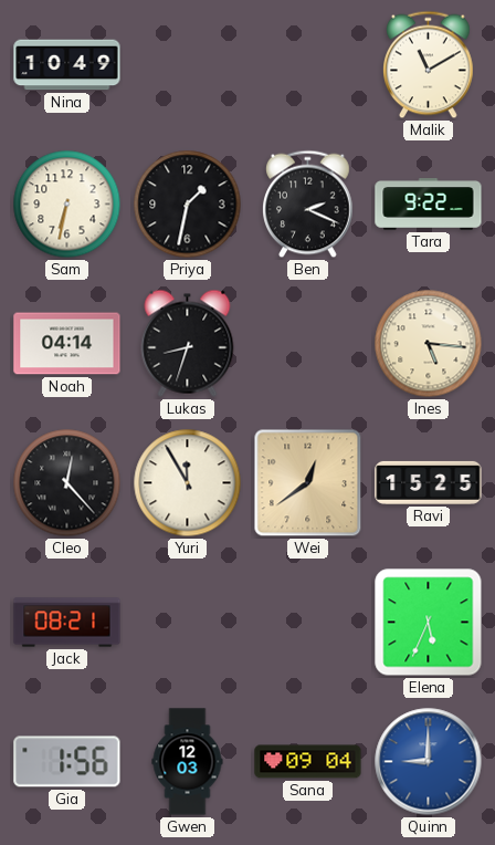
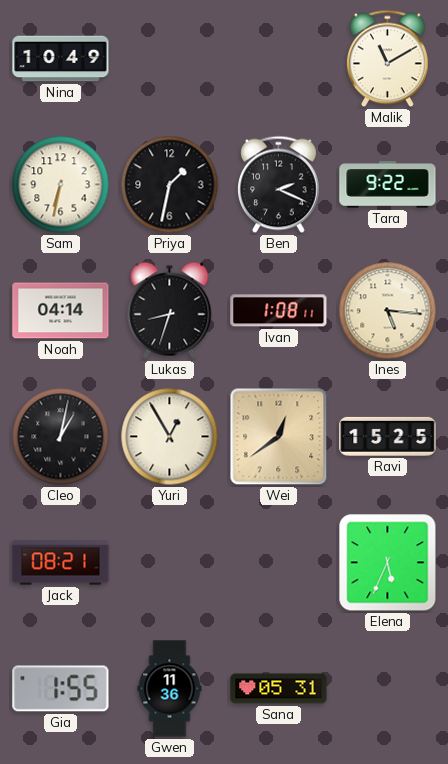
Ivan: none -> 1:08 (279, 311)
Cleo: 12:23 -> 1:02 (61, 437)
Yuri: 11:55 -> 12:55 (170, 437)
Gia: 1:56 -> 1:55 (61, 689)
Gwen: 12:03 -> 11:36 (170, 689)
Sana: 09:04 -> 05:31 (279, 689)
Quinn: 9:00 -> none (429, 762)
